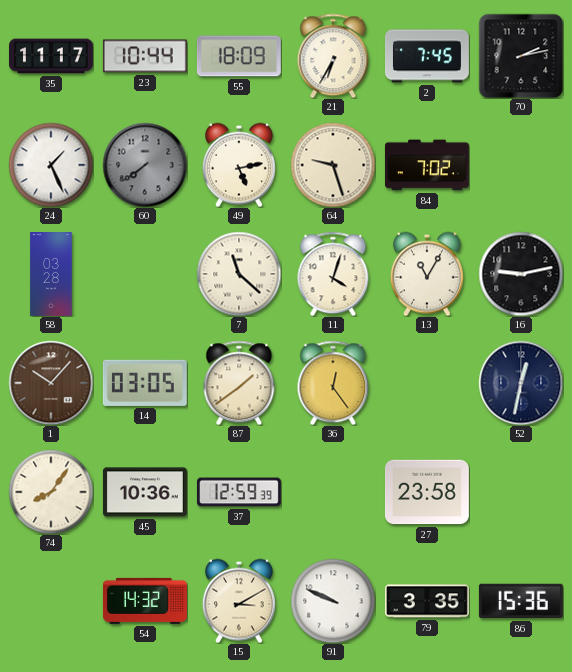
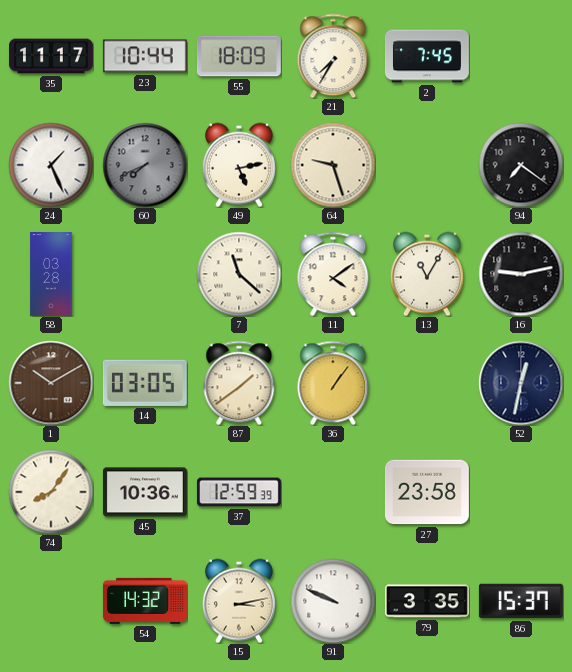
21: 6:35 -> 7:35 (333, 56)
70: 2:13 -> none (521, 56)
60: 7:39 -> 7:41 (145, 165)
84: 7:02 -> none (427, 165)
94: none -> 7:21 (521, 165)
11: 4:03 -> 4:09 (333, 274)
1: 10:07 -> 10:10 (51, 383)
36: 12:24 -> 1:06 (333, 383)
15: 3:10 -> 3:13 (239, 601)
86: 15:36 -> 15:37 (521, 601)
